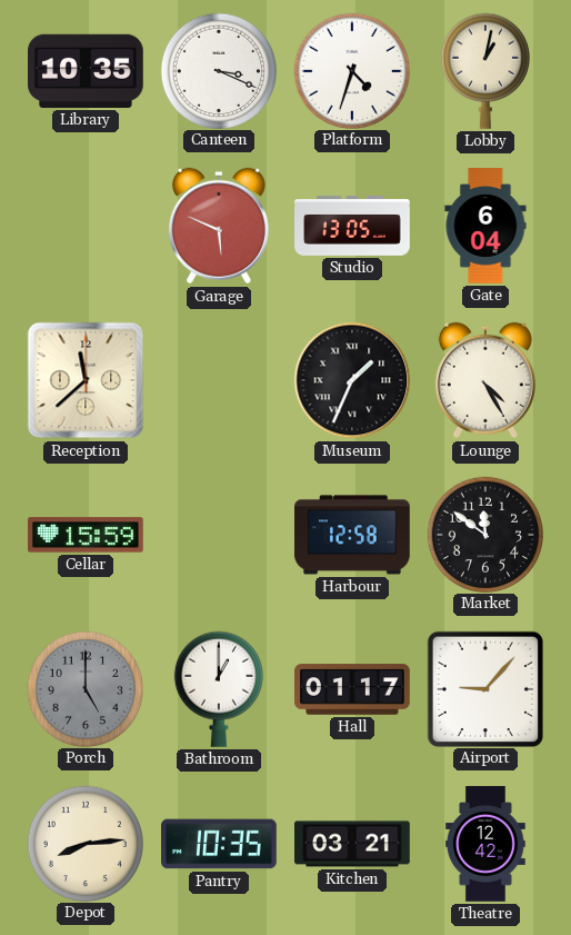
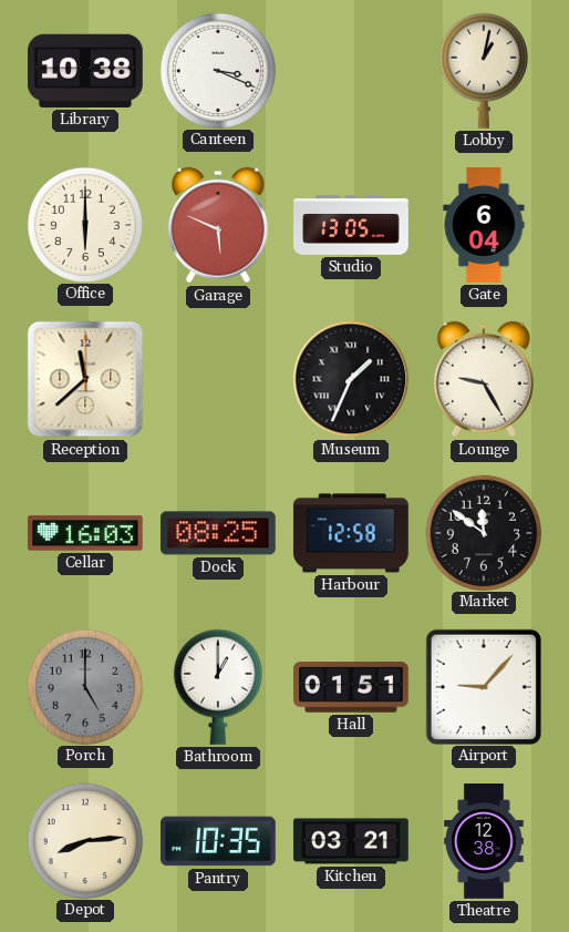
Library: 10:35 -> 10:38 (86, 71)
Platform: 4:33 -> none (351, 70)
Office: none -> 6:00 (84, 224)
Lounge: 4:25 -> 9:25 (484, 379)
Cellar: 15:59 -> 16:03 (85, 533)
Dock: none -> 08:25 (219, 533)
Hall: 01:17 -> 01:51 (351, 687)
Theatre: 12:42 -> 12:38 (484, 841)
